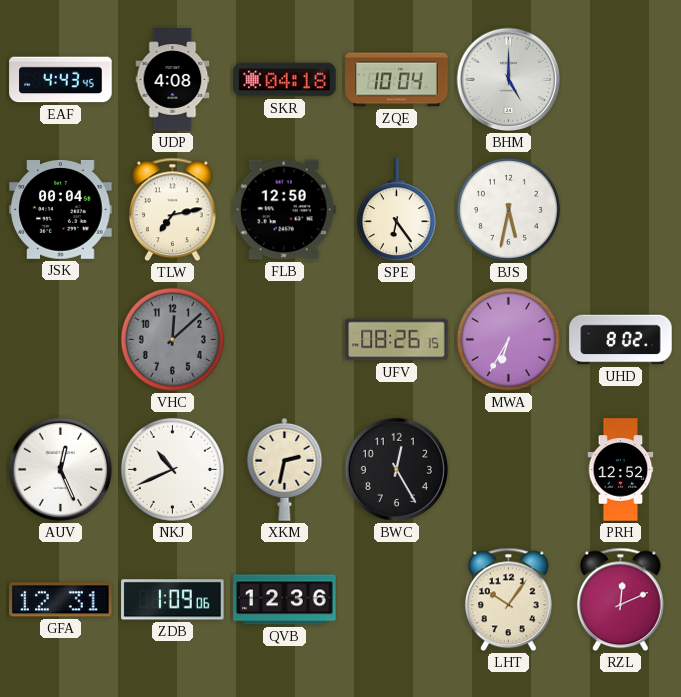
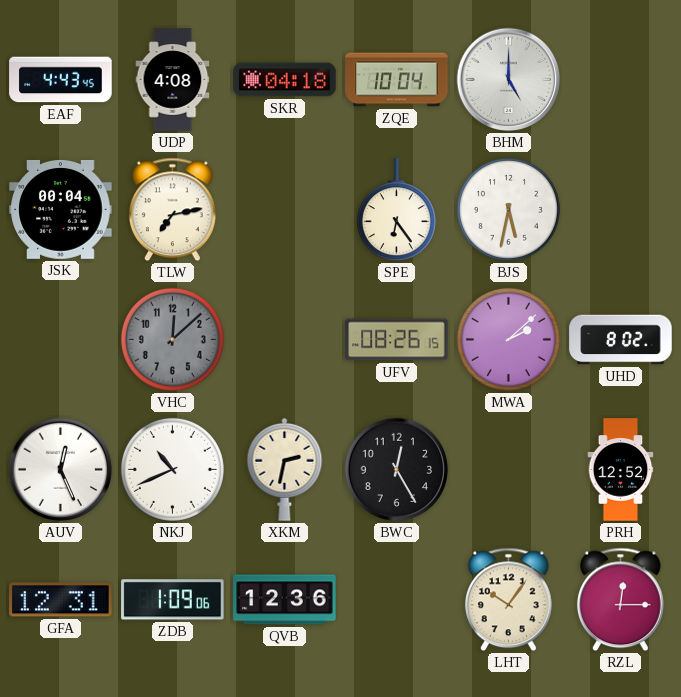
FLB: 12:50 -> none (284, 210)
MWA: 6:35 -> 2:08 (508, 339)
RZL: 12:11 -> 12:15 (621, 600)
